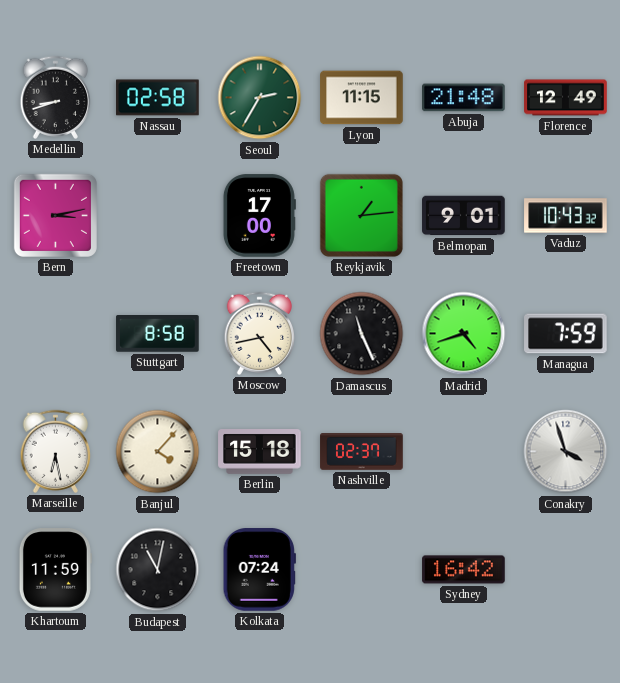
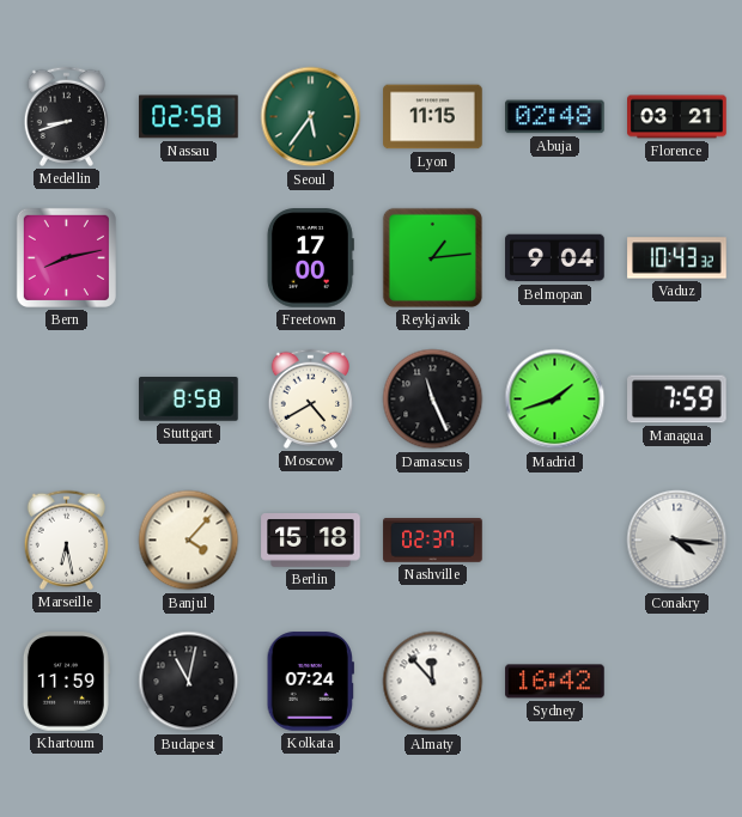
Seoul: 2:35 -> 5:36 (311, 117)
Abuja: 21:48 -> 02:48 (555, 117)
Florence: 12:49 -> 03:21 (677, 117)
Bern: 3:13 -> 8:13 (66, 257)
Belmopan: 9:01 -> 9:04 (555, 258)
Moscow: 4:43 -> 4:40 (310, 398)
Madrid: 4:42 -> 1:42 (555, 400)
Conakry: 3:57 -> 4:16 (677, 541)
Almaty: none -> 11:53 (433, 682)
